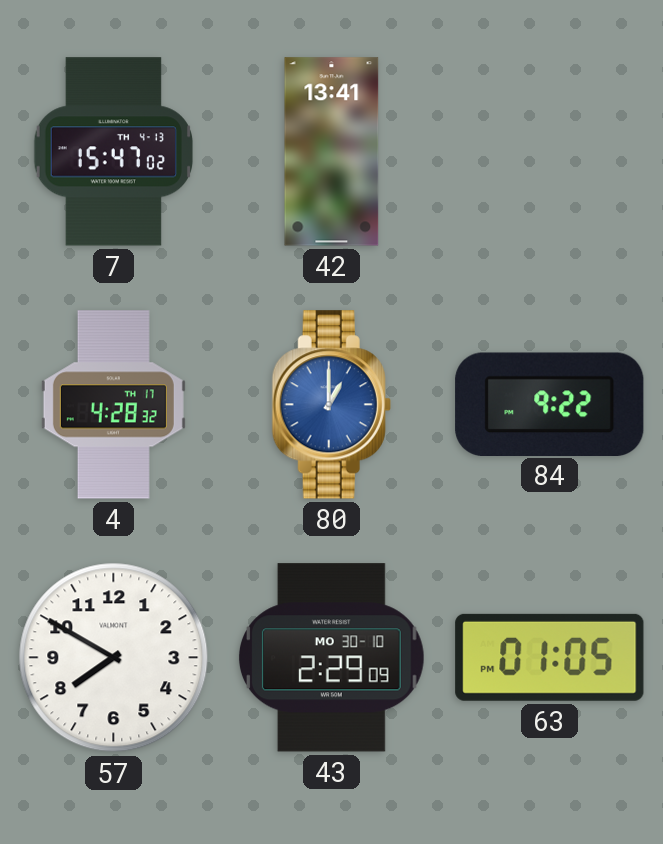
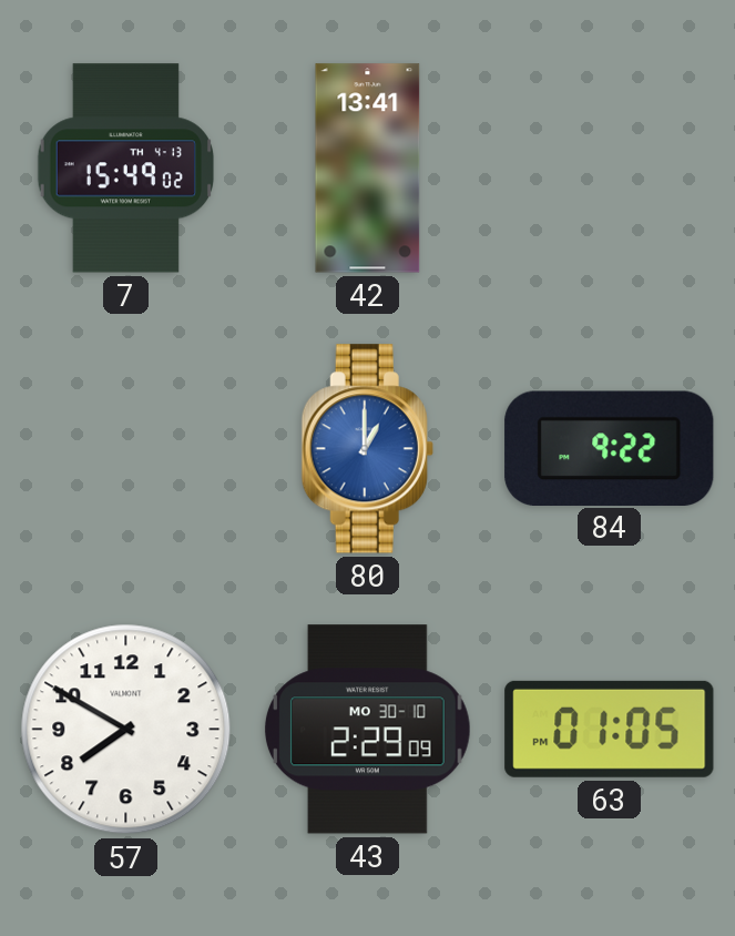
7: 15:47 -> 15:49 (125, 169)
4: 4:28 -> none (113, 405)
